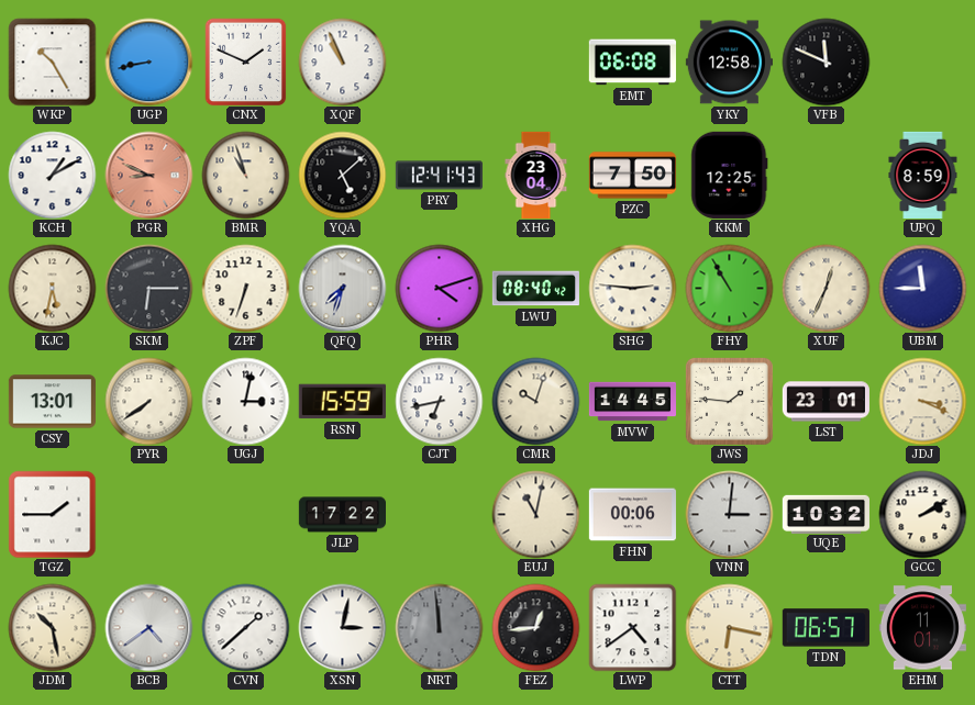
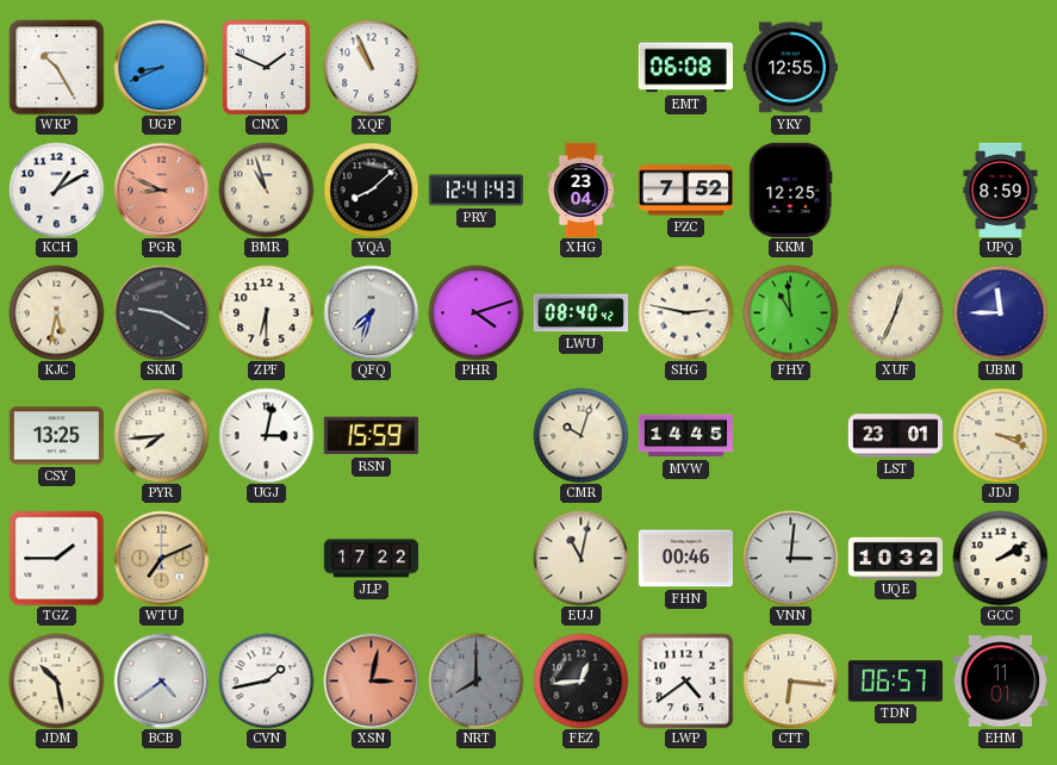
UGP: 8:43 -> 8:41 (161, 67)
YKY: 12:58 -> 12:55 (790, 68)
VFB: 11:49 -> none (826, 61)
YQA: 5:08 -> 8:08 (371, 189)
PZC: 7:50 -> 7:52 (685, 191)
SKM: 6:15 -> 9:20 (161, 312)
ZPF: 6:33 -> 6:30 (266, 312)
SHG: 2:46 -> 2:47 (685, 312)
FHY: 10:55 -> 10:59 (790, 312)
CSY: 13:01 -> 13:25 (56, 436)
PYR: 7:39 -> 7:44 (161, 435)
CJT: 6:43 -> none (439, 401)
JWS: 1:46 -> none (729, 401)
WTU: none -> 7:11 (161, 558)
FHN: 00:06 -> 00:46 (685, 559)
CVN: 1:38 -> 1:43 (266, 680)
XSN dial: white -> salmon (371, 680)
NRT: 11:59 -> 8:00 (475, 680)
CTT: 6:17 -> 6:16 (790, 680)
